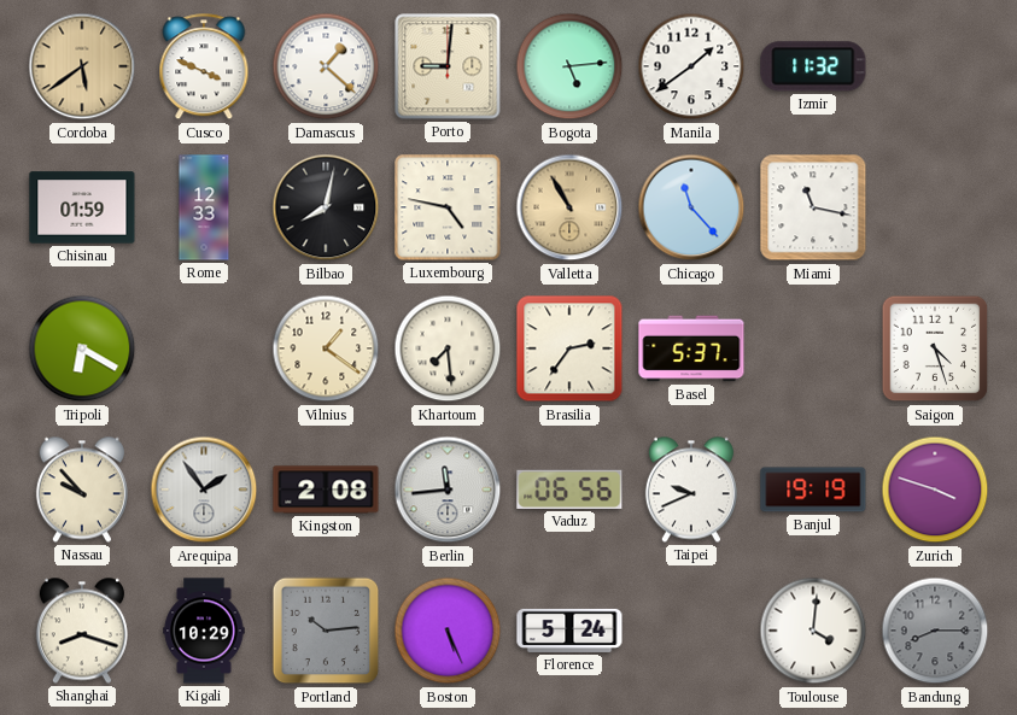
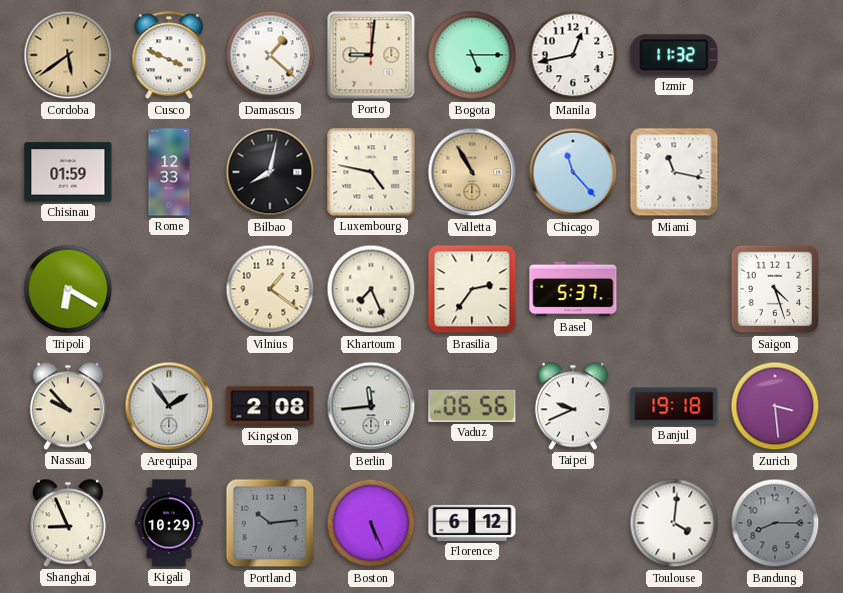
Bogota: 5:14 -> 5:15 (472, 55)
Manila: 1:39 -> 12:43 (573, 55)
Khartoum: 7:29 -> 7:26 (371, 289)
Banjul: 19:19 -> 19:18 (674, 406)
Zurich: 3:48 -> 3:29 (775, 406)
Shanghai: 8:18 -> 8:56 (68, 523)
Florence: 5:24 -> 6:12 (472, 523)
